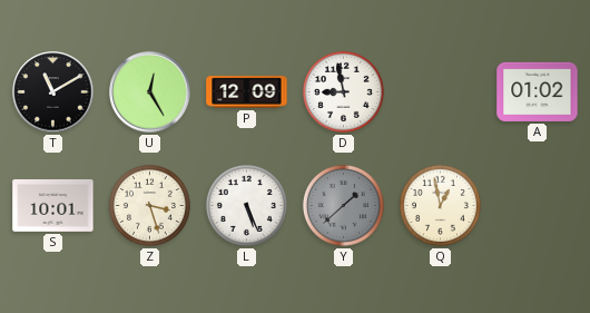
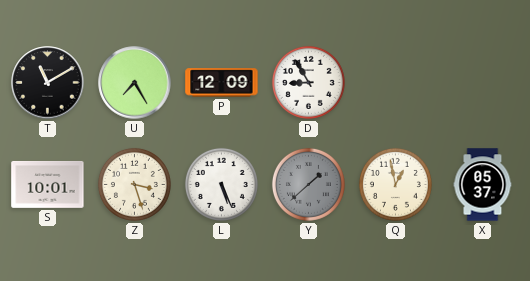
U: 12:25 -> 7:25 (135, 83)
D: 8:58 -> 8:55 (308, 82)
A: 01:02 -> none (538, 91)
X: none -> 05:37 (483, 185)
